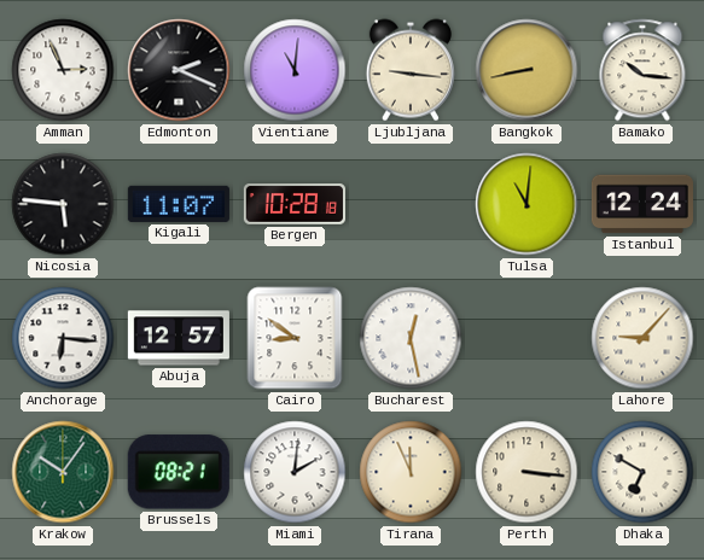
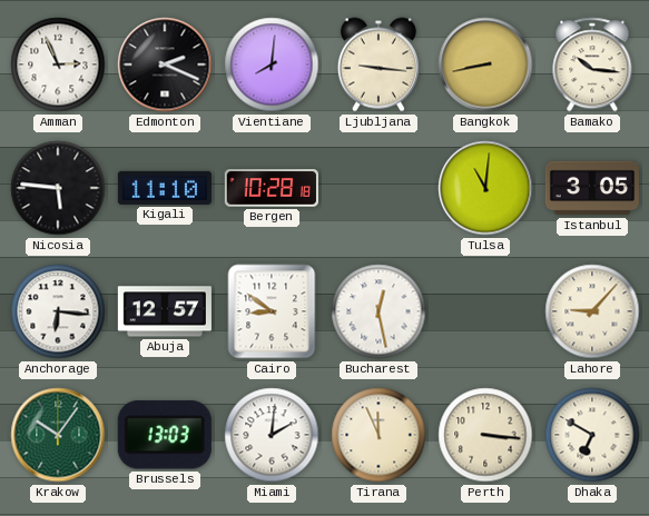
Vientiane: 11:01 -> 8:01 (272, 64)
Kigali: 11:07 -> 11:10 (165, 188)
Istanbul: 12:24 -> 3:05 (592, 188)
Brussels: 08:21 -> 13:03 (165, 435)
